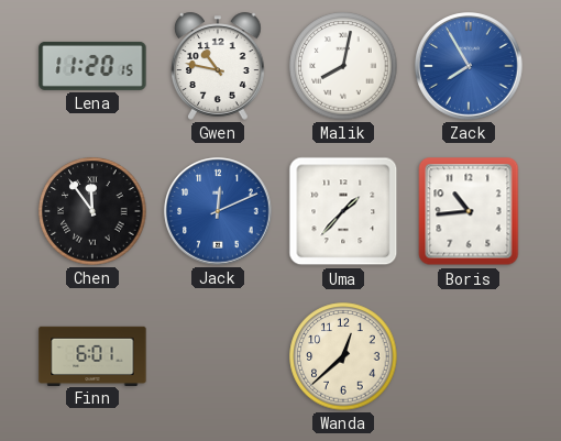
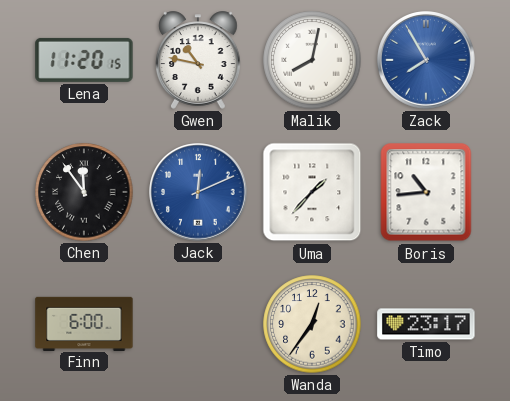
Finn: 6:01 -> 6:00 (84, 323)
Wanda: 12:38 -> 12:36 (312, 324)
Timo: none -> 23:17 (426, 324)
